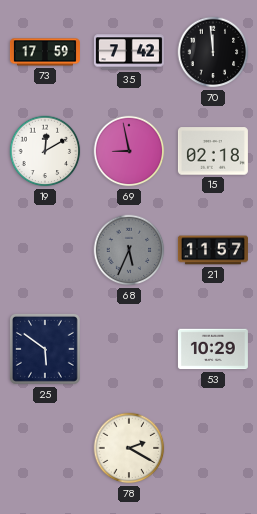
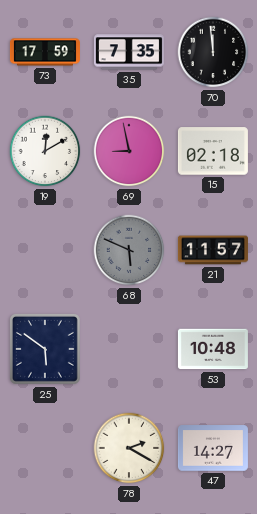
35: 7:42 -> 7:35 (129, 52)
68: 5:34 -> 5:49 (129, 250)
53: 10:29 -> 10:48 (213, 349)
47: none -> 14:27 (213, 448)
